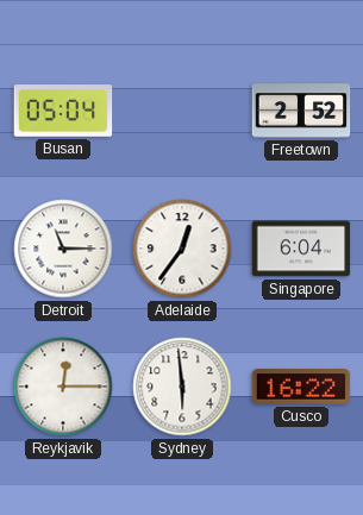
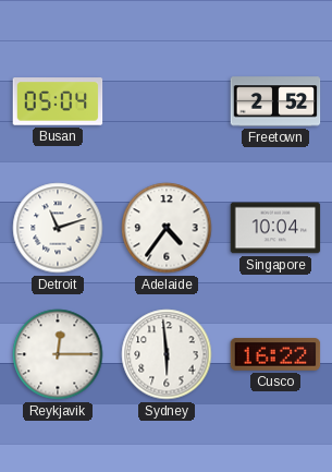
Detroit: 11:15 -> 11:12 (58, 228)
Adelaide: 12:36 -> 4:36 (167, 228)
Singapore: 6:04 -> 10:04 (275, 228)
